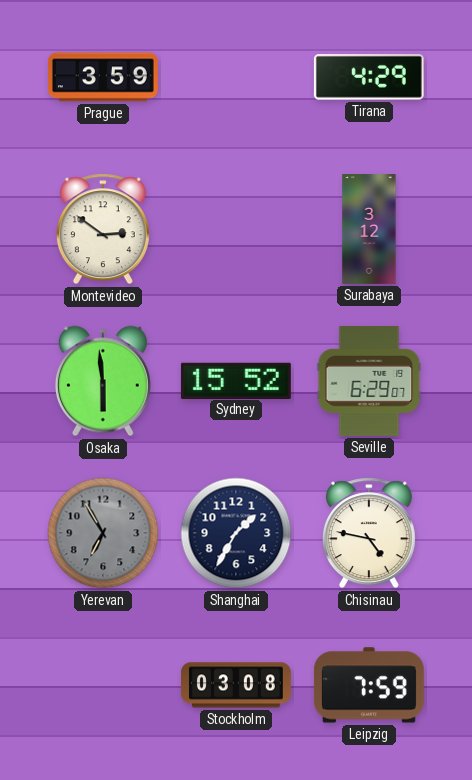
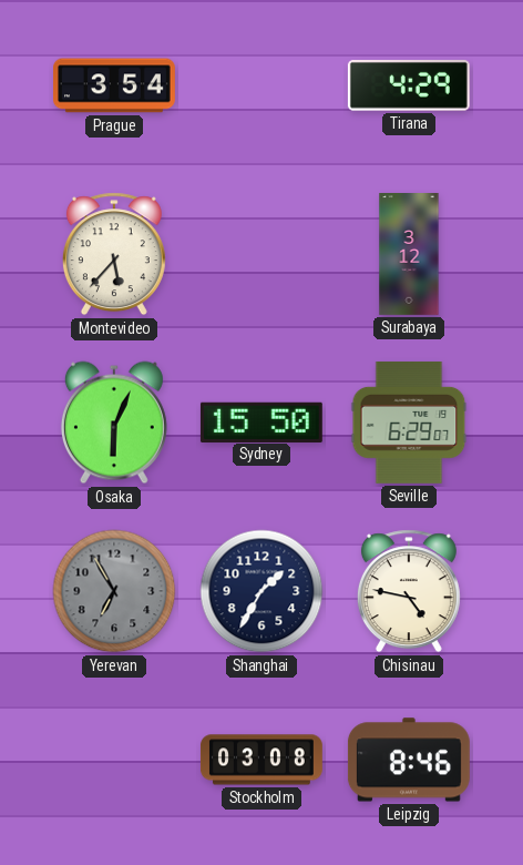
Prague: 3:59 -> 3:54 (115, 85)
Montevideo: 2:51 -> 5:37 (114, 254)
Osaka: 5:59 -> 6:04 (114, 423)
Sydney: 15:52 -> 15:50 (261, 421)
Leipzig: 7:59 -> 8:46 (409, 760)
